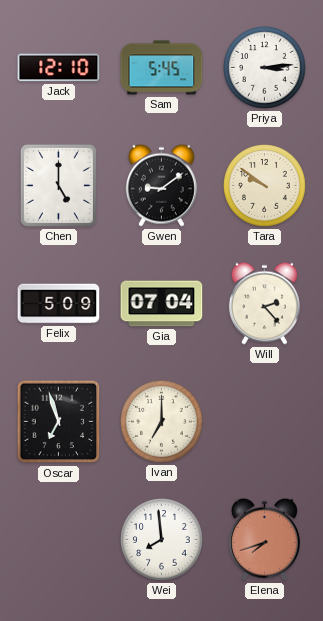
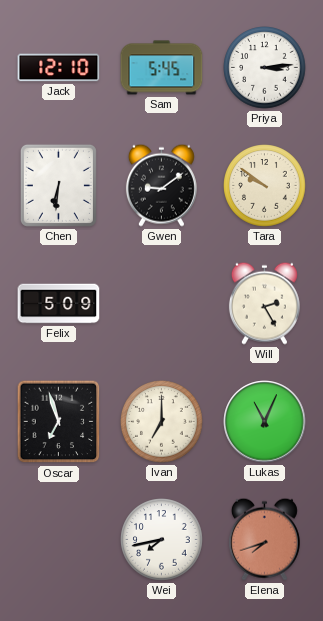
Chen: 5:00 -> 6:31 (58, 185)
Gia: 07:04 -> none (162, 304)
Will: 2:23 -> 2:25 (264, 303)
Lukas: none -> 11:04 (265, 422)
Wei: 7:59 -> 7:43 (162, 540)
